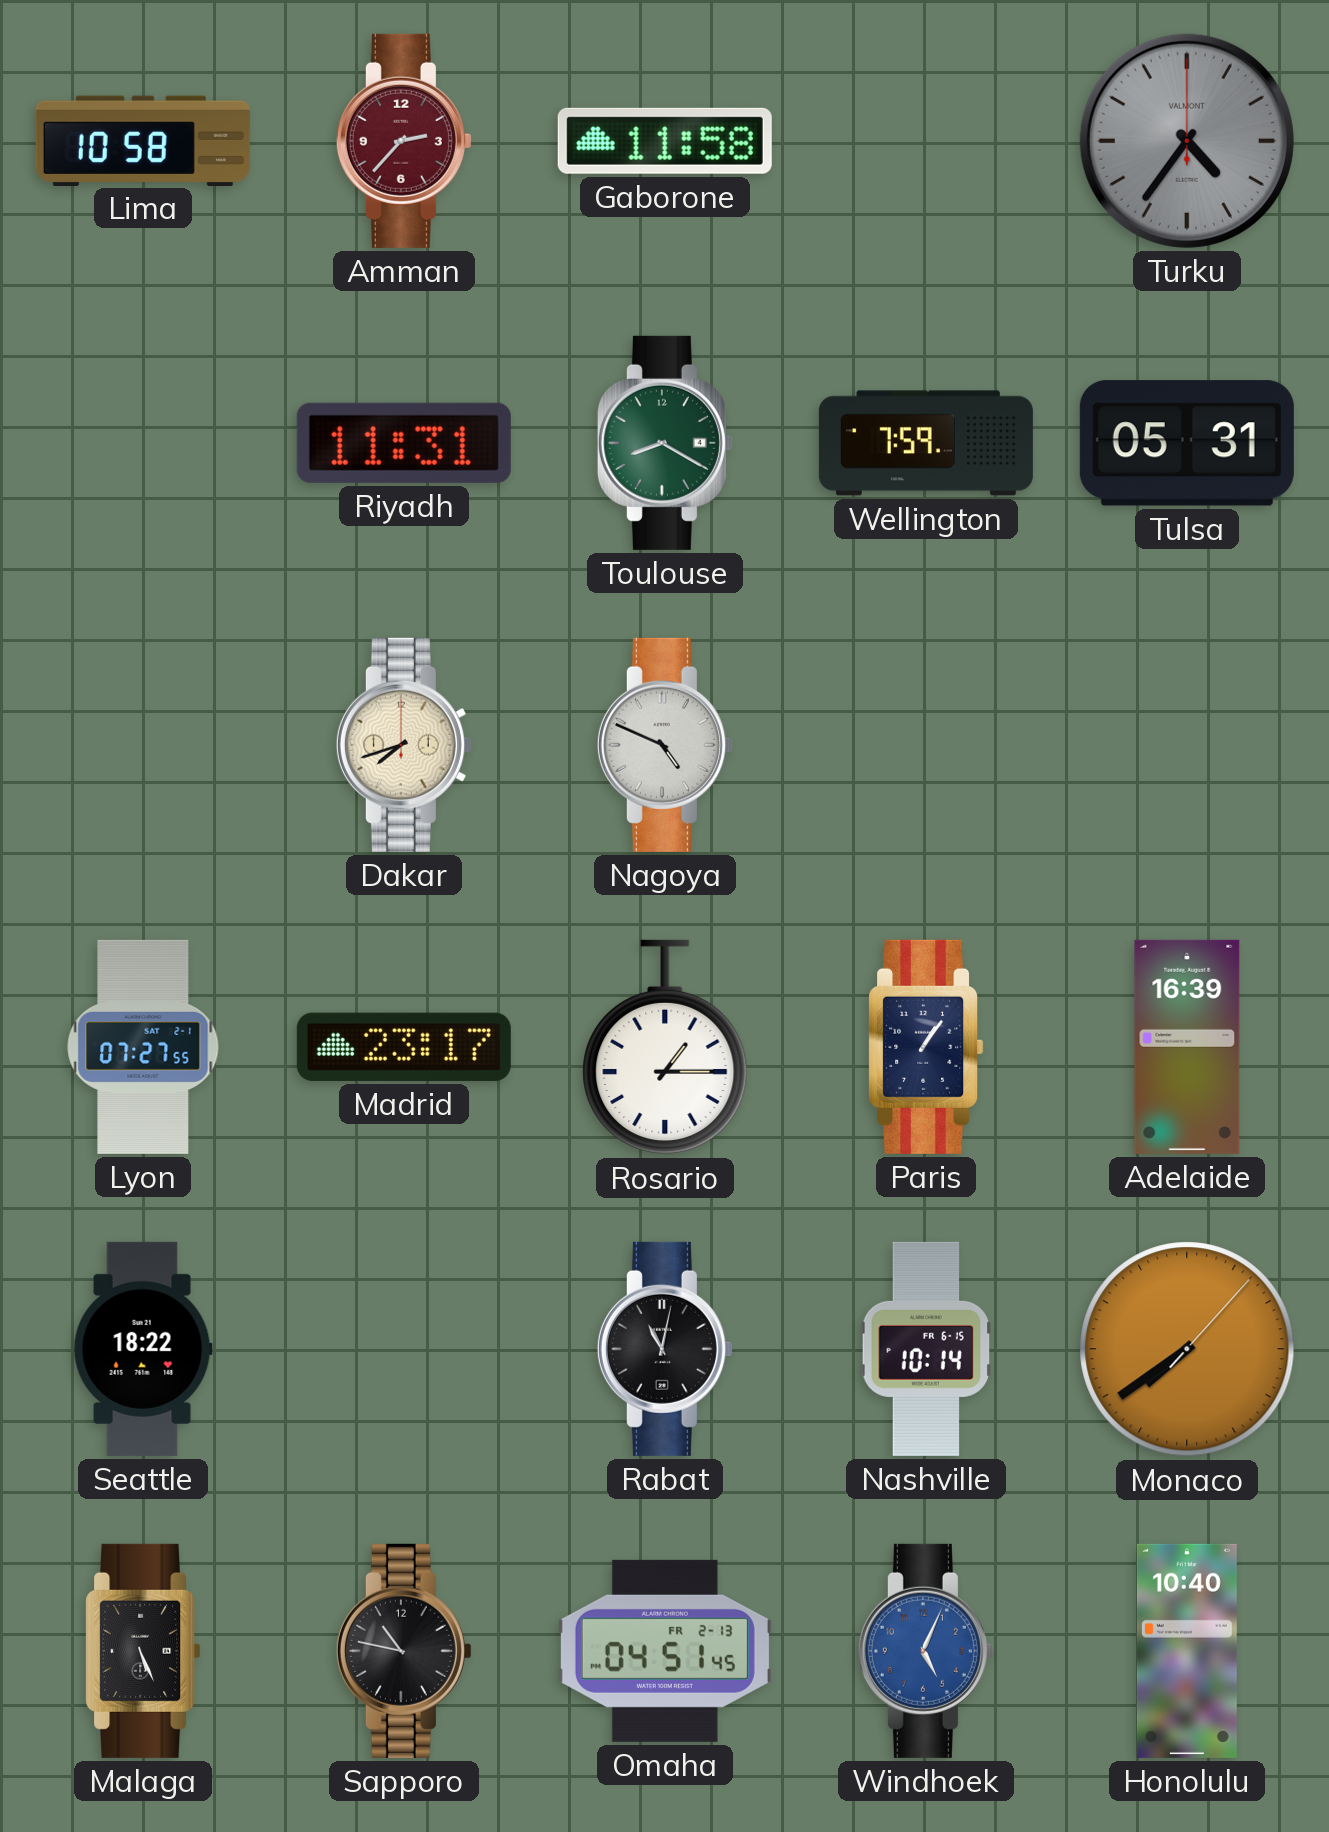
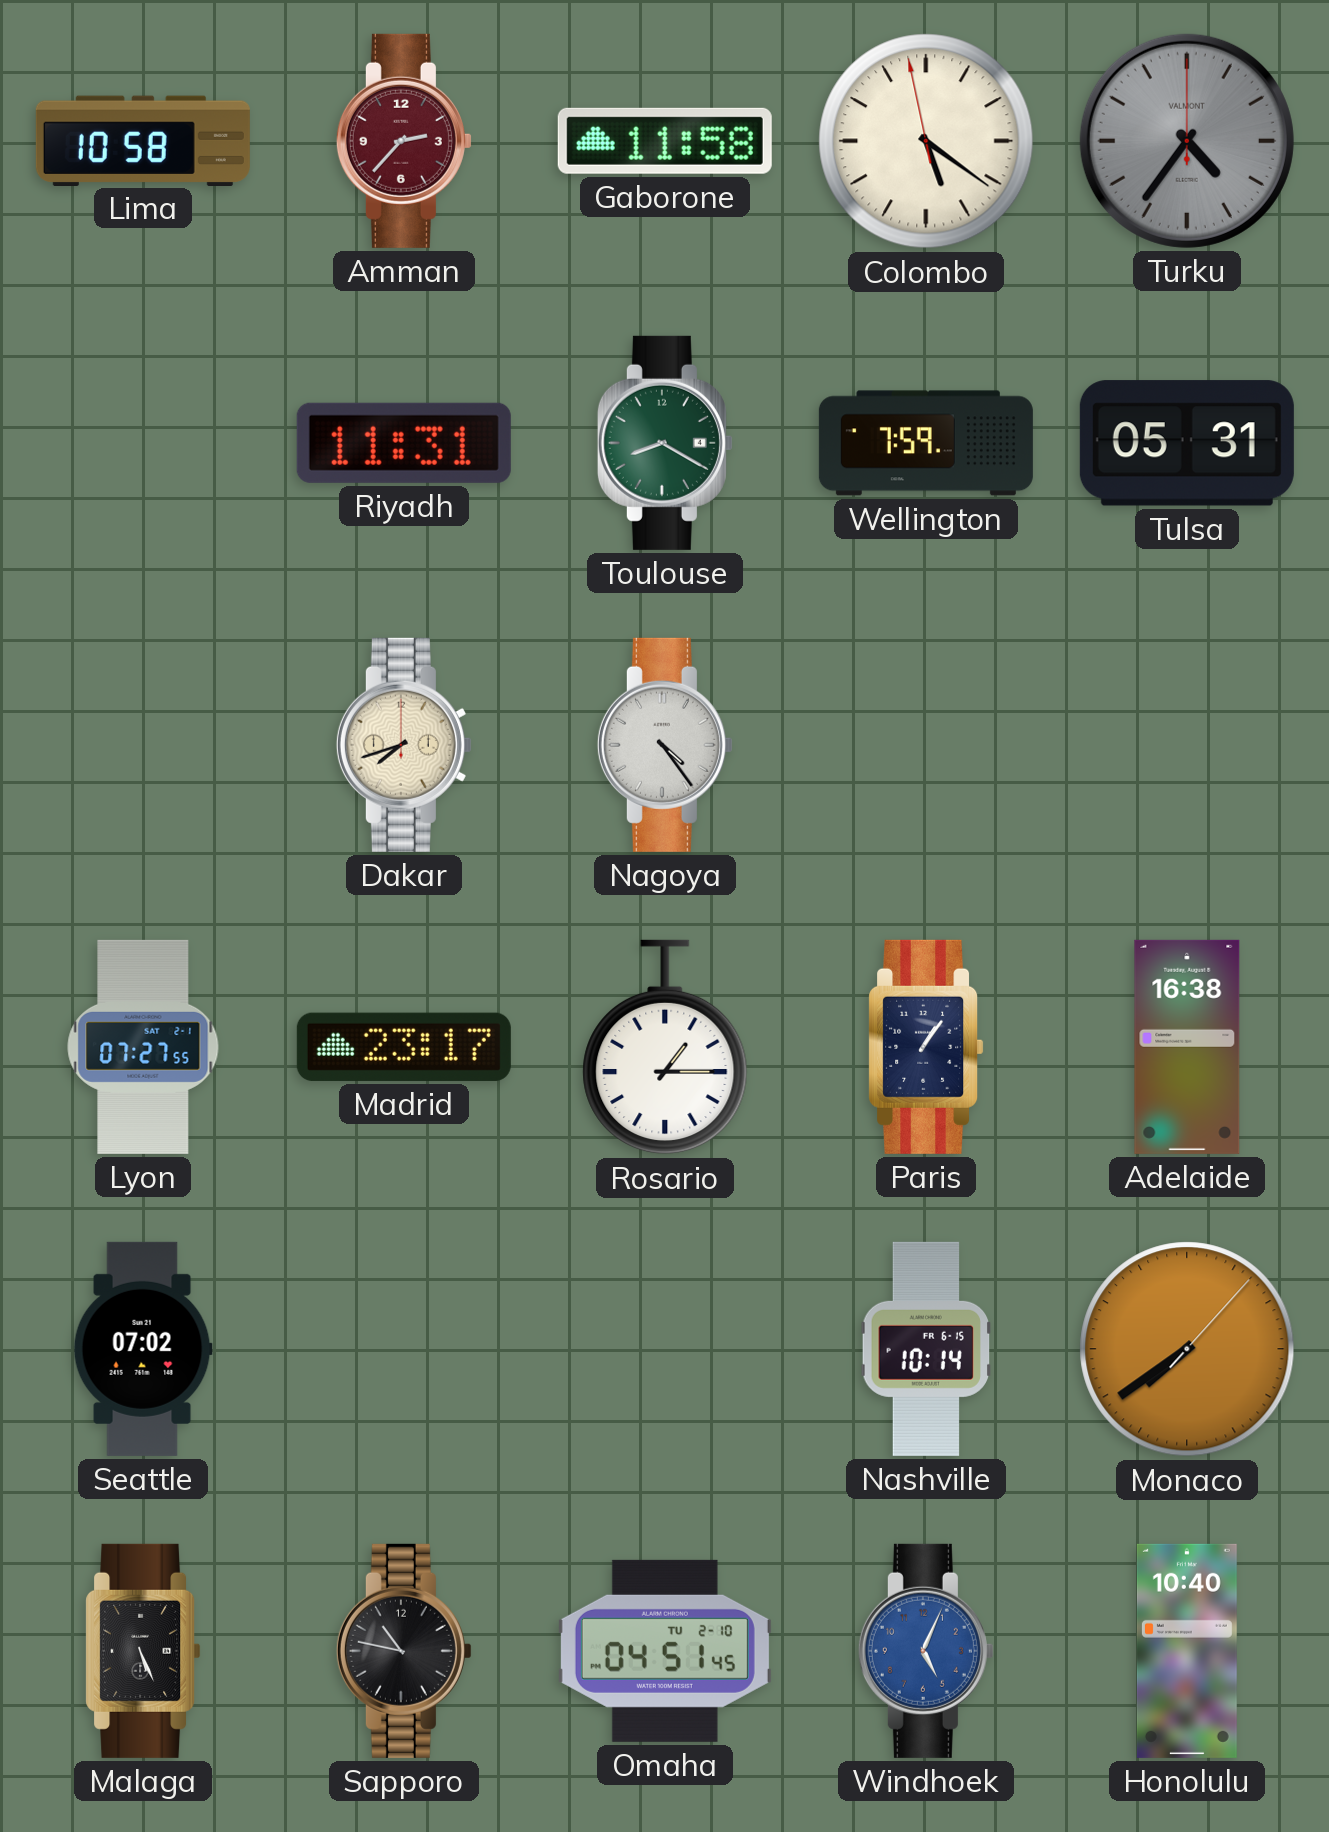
Colombo: none -> 5:20 (926, 141)
Nagoya: 4:49 -> 4:24 (665, 745)
Adelaide: 16:39 -> 16:38 (1187, 1047)
Seattle: 18:22 -> 07:02 (143, 1349)
Rabat: 11:02 -> none (665, 1349)
Omaha date: FR 2-13 -> TU 2-10 (665, 1651)
